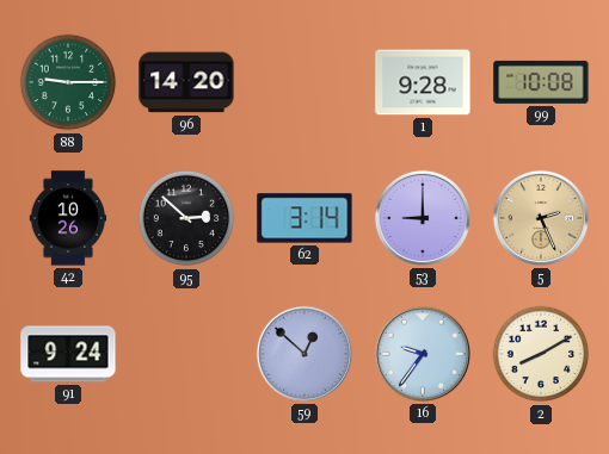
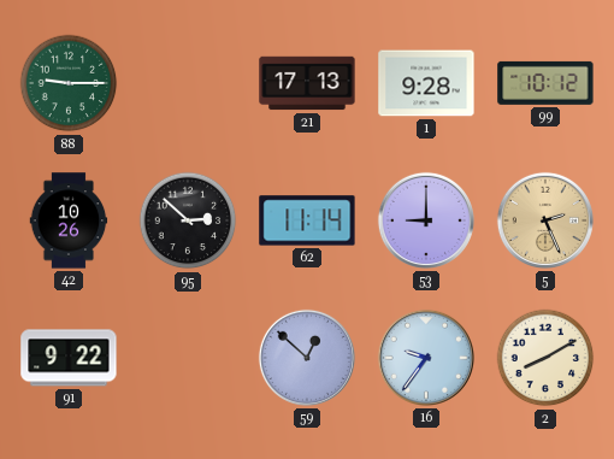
96: 14:20 -> none (186, 82)
21: none -> 17:13 (307, 83)
99: 10:08 -> 10:12 (545, 83)
62: 3:14 -> 11:14 (307, 220)
91: 9:24 -> 9:22 (69, 358)
